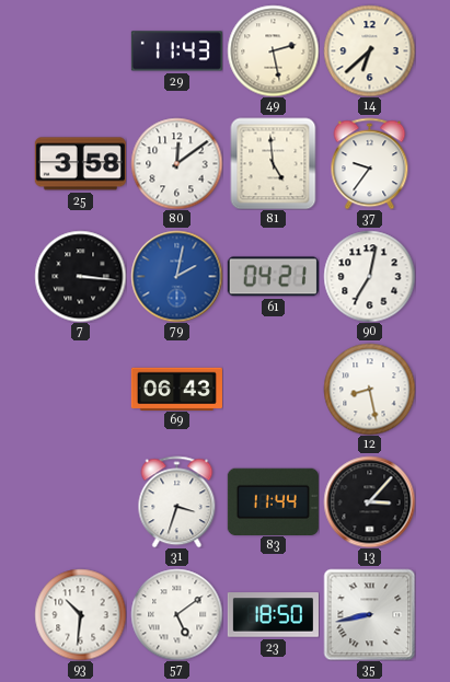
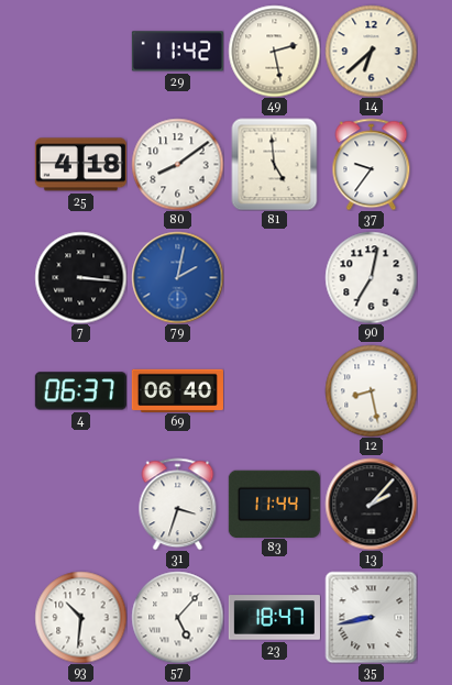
29: 11:43 -> 11:42 (177, 52)
25: 3:58 -> 4:18 (80, 165)
80: 12:09 -> 8:09 (177, 164)
61: 04:21 -> none (273, 277)
4: none -> 06:37 (80, 391)
69: 06:43 -> 06:40 (177, 390)
13: 3:07 -> 2:07 (371, 504)
57: 5:09 -> 5:07 (177, 617)
23: 18:50 -> 18:47 (274, 618)
